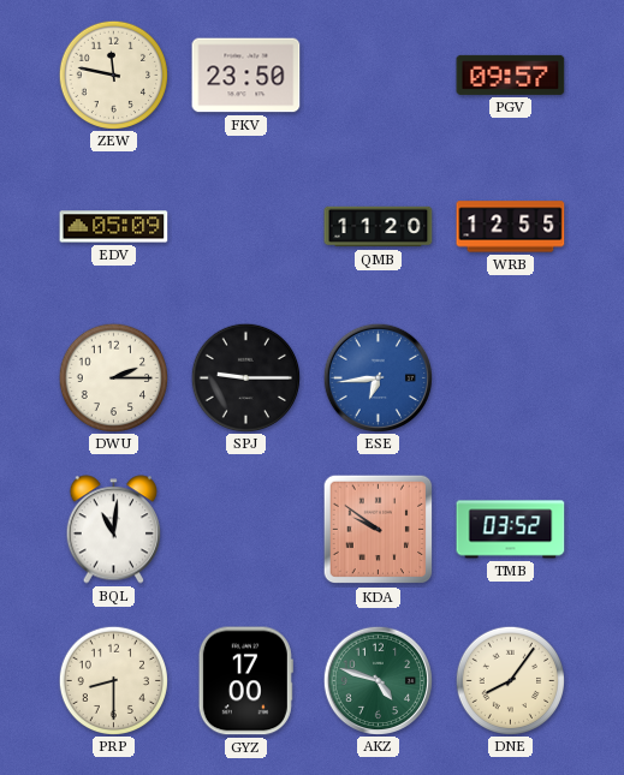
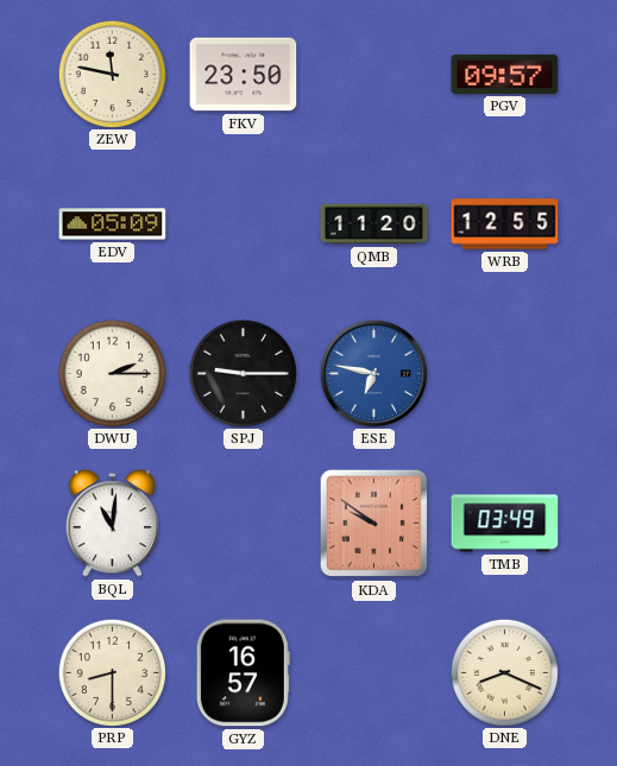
ESE: 6:44 -> 6:47 (373, 373)
TMB: 03:52 -> 03:49 (505, 524)
GYZ: 17:00 -> 16:57 (243, 673)
AKZ: 4:48 -> none (378, 680)
DNE: 8:06 -> 8:19 (504, 672)
